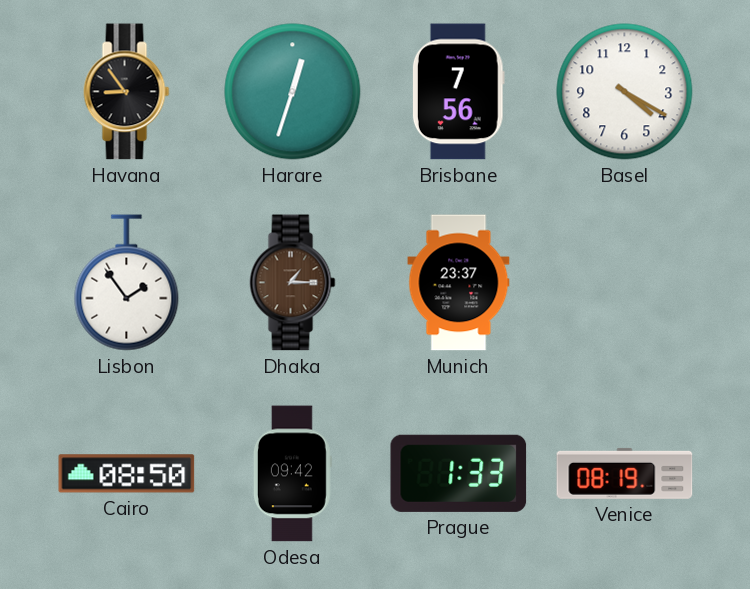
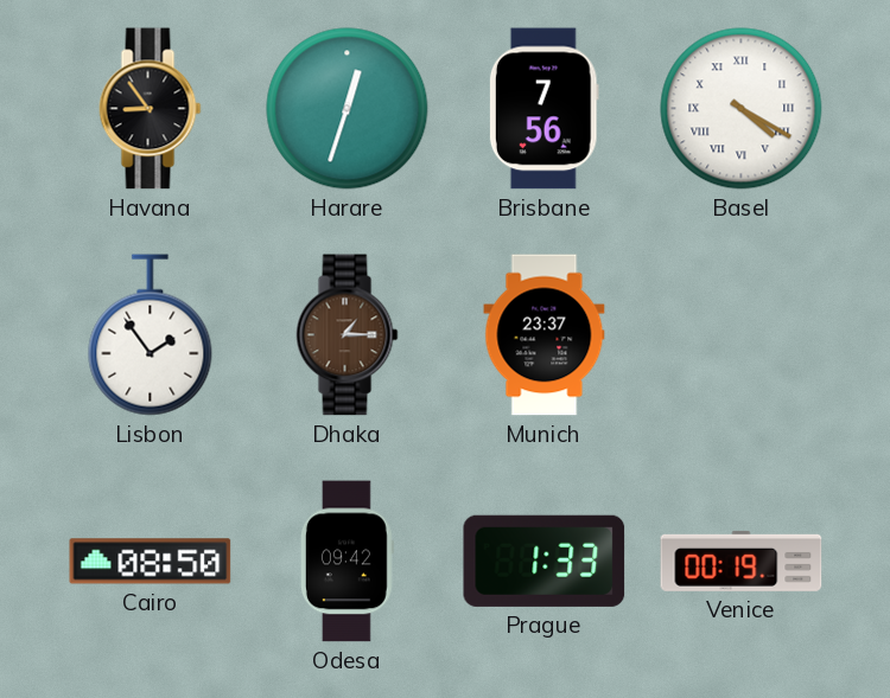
Basel numerals: Arabic -> Roman (742, 109)
Venice: 08:19 -> 00:19 (742, 561)
